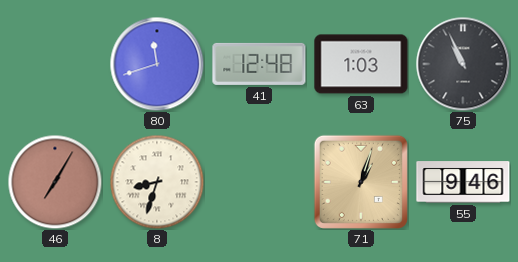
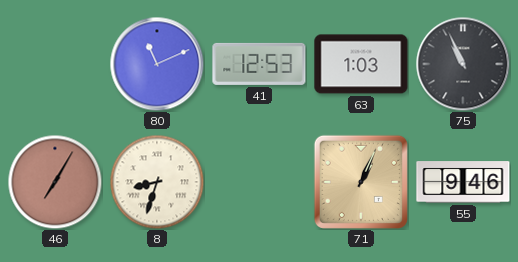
80: 11:42 -> 11:11 (157, 64)
41: 12:48 -> 12:53 (259, 64)
71: 1:03 -> 1:04 (361, 182)
